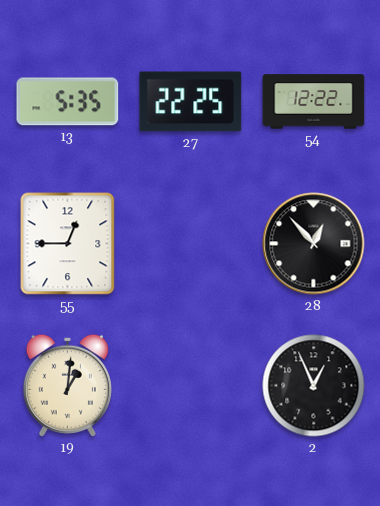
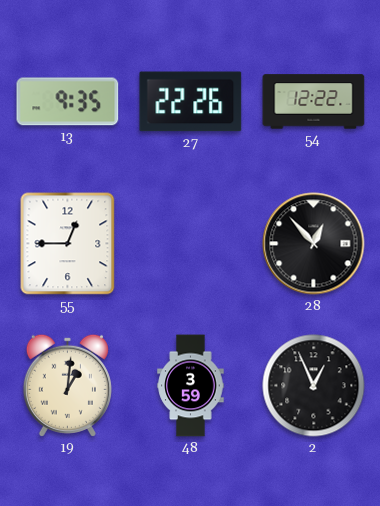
13: 5:35 -> 9:35 (68, 102)
27: 22:25 -> 22:26 (191, 102)
48: none -> 3:59 (191, 386)
